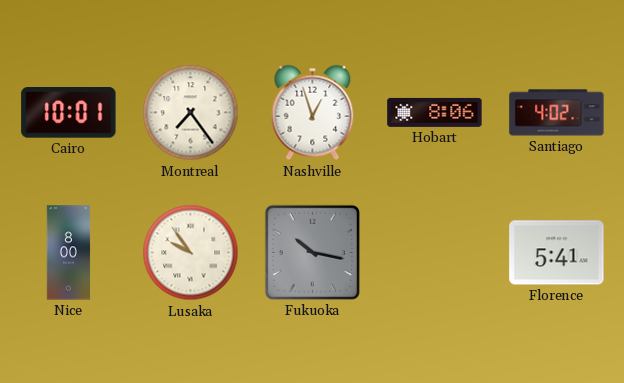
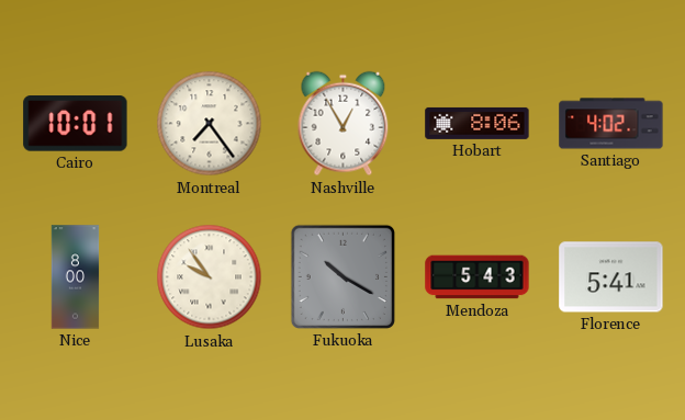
Nashville: 12:57 -> 12:55 (344, 124)
Fukuoka: 10:17 -> 10:20 (343, 276)
Mendoza: none -> 5:43 (478, 277)
